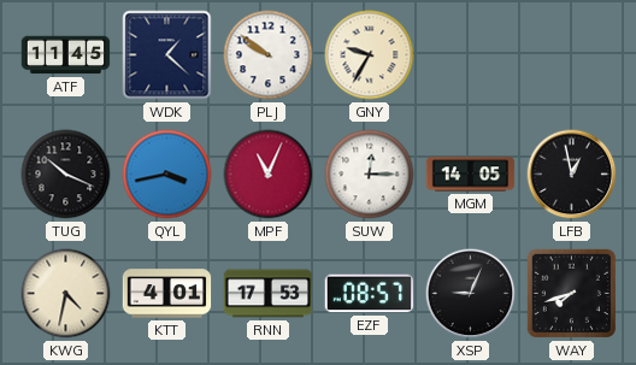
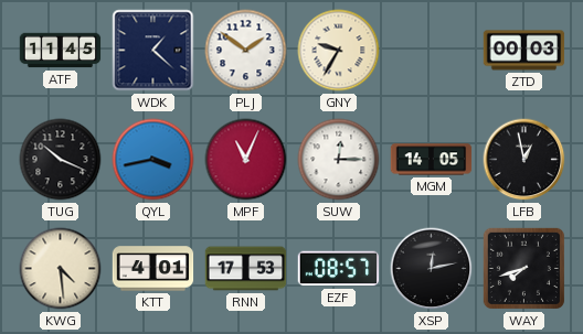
PLJ: 9:51 -> 1:51 (246, 51)
ZTD: none -> 00:03 (524, 51)
KWG: 4:32 -> 4:29 (61, 269)
XSP: 9:04 -> 12:13 (432, 269)
